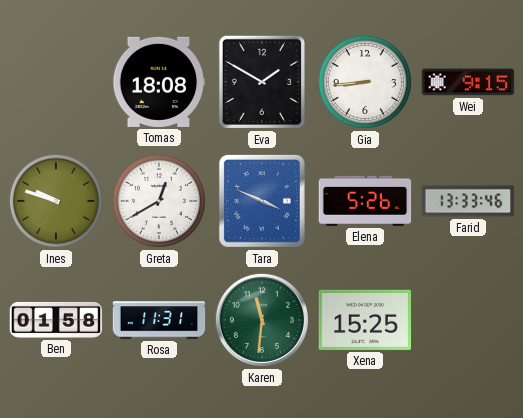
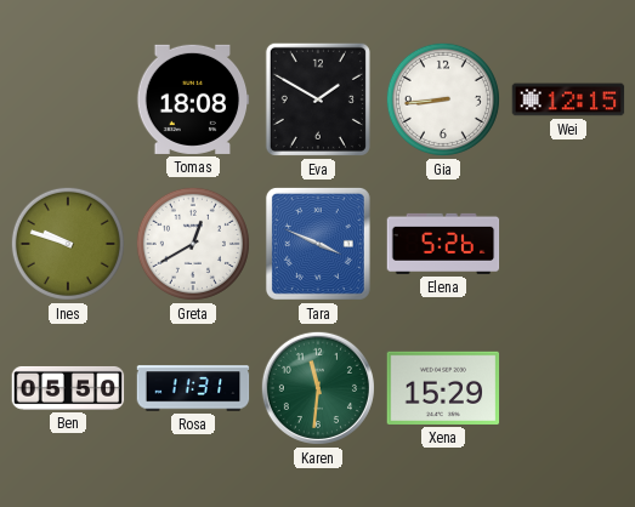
Wei: 9:15 -> 12:15 (568, 99)
Farid: 13:33 -> none (468, 201)
Ben: 01:58 -> 05:50 (68, 388)
Xena: 15:25 -> 15:29 (443, 388)
